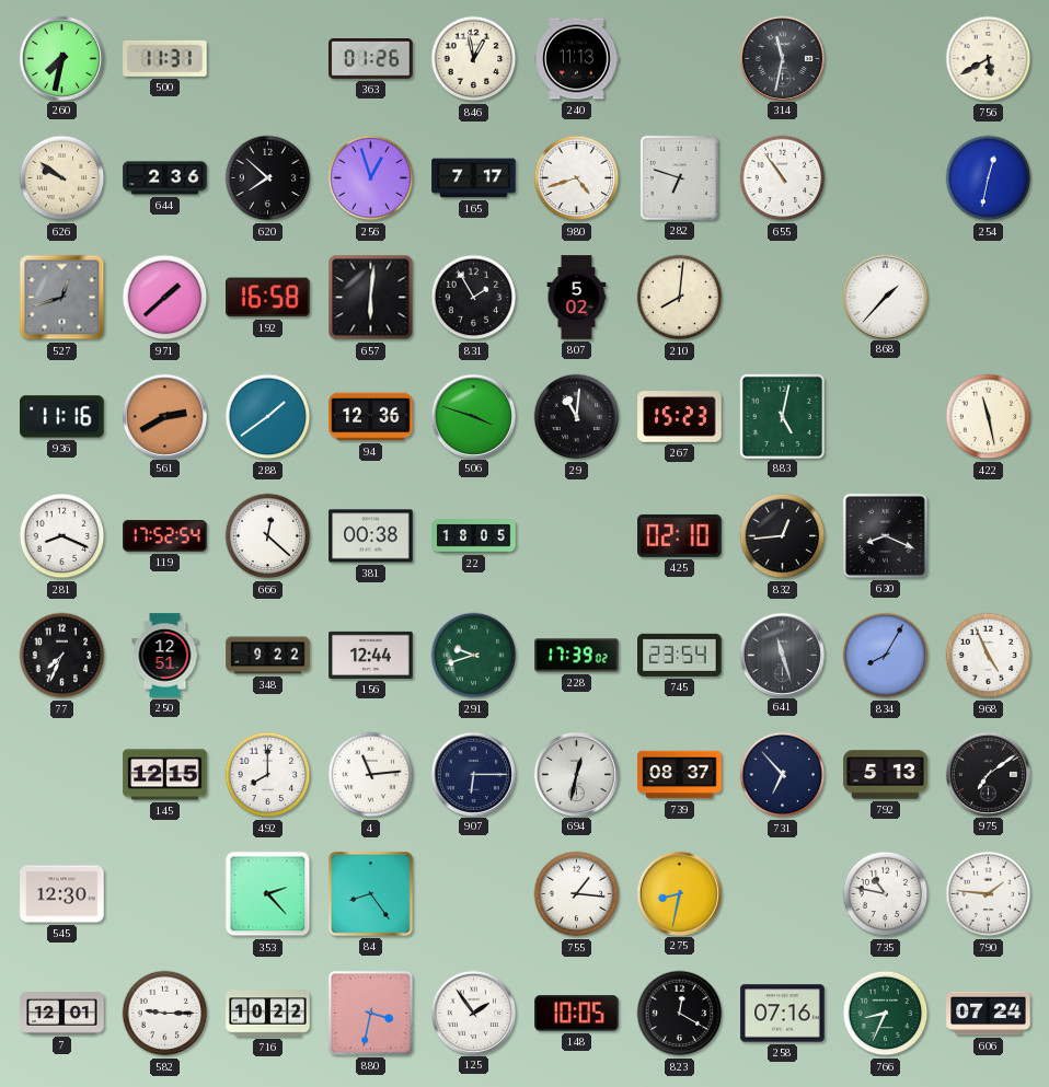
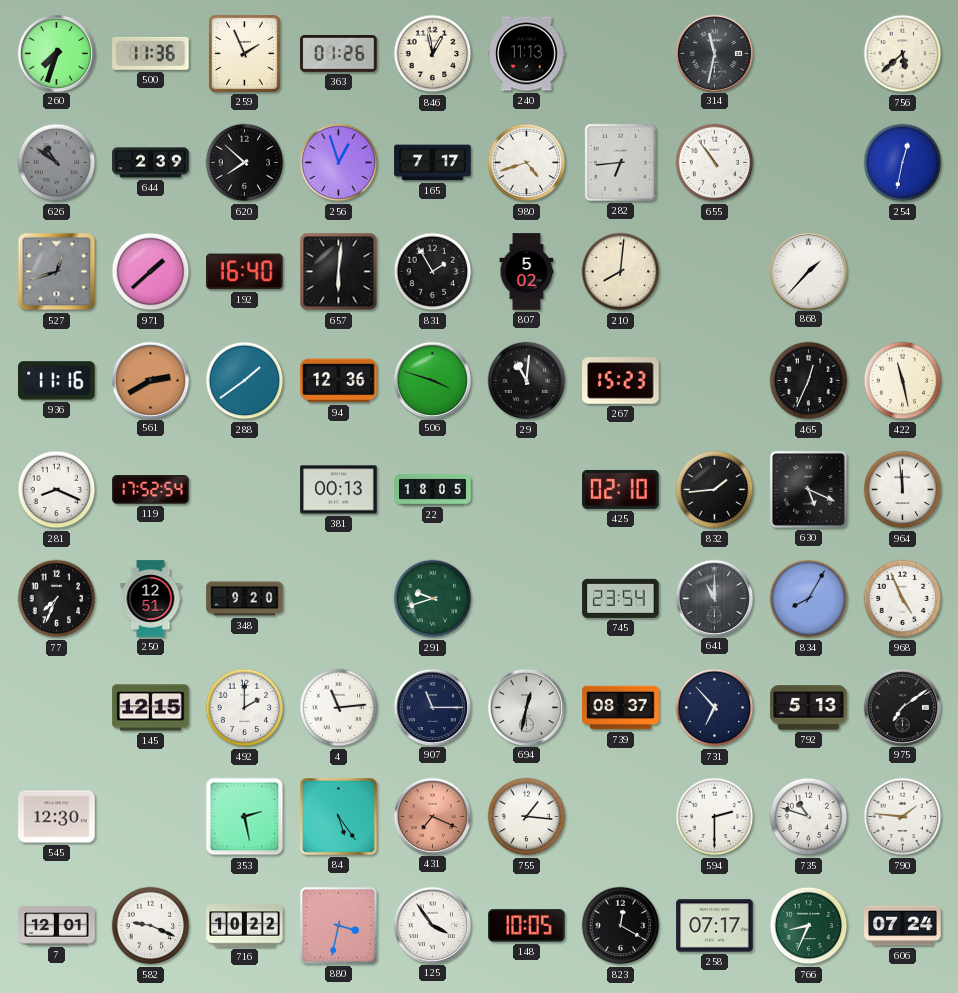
260: 7:32 -> 7:33 (56, 53)
500: 11:31 -> 11:36 (151, 53)
259: none -> 1:56 (245, 54)
756: 5:40 -> 5:38 (903, 54)
626: 9:51 -> 10:51 (57, 163)
626 dial: cream -> grey (57, 163)
644: 2:36 -> 2:39 (151, 163)
282: 6:48 -> 6:44 (620, 162)
192: 16:58 -> 16:40 (245, 272)
883: 5:02 -> none (782, 416)
465: none -> 12:34 (809, 381)
666: 12:22 -> none (268, 536)
381: 00:38 -> 00:13 (339, 490)
832: 12:44 -> 1:44 (715, 490)
630: 8:19 -> 5:19 (808, 489)
964: none -> 11:59 (903, 490)
348: 9:22 -> 9:20 (245, 599)
156: 12:44 -> none (371, 655)
228: 17:39 -> none (577, 656)
641: 11:27 -> 11:00 (714, 598)
492: 8:00 -> 2:00 (245, 708)
907: 6:15 -> 11:15 (432, 707)
353: 2:23 -> 2:28 (245, 817)
84: 8:24 -> 5:24 (339, 817)
431: none -> 7:19 (432, 816)
275: 8:32 -> none (679, 893)
594: none -> 2:30 (715, 817)
735: 10:47 -> 10:48 (809, 817)
582: 9:15 -> 9:19 (151, 926)
125: 1:54 -> 3:54 (432, 925)
258: 07:16 -> 07:17 (715, 926)
